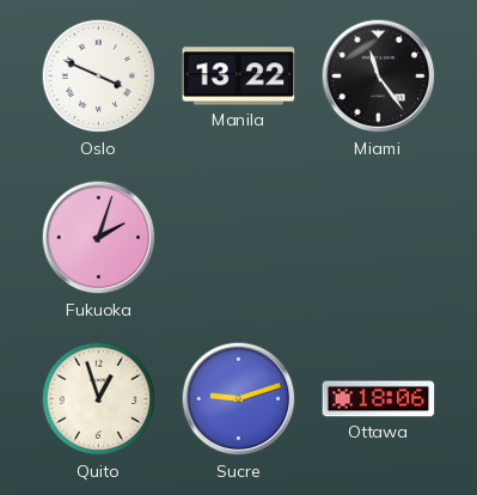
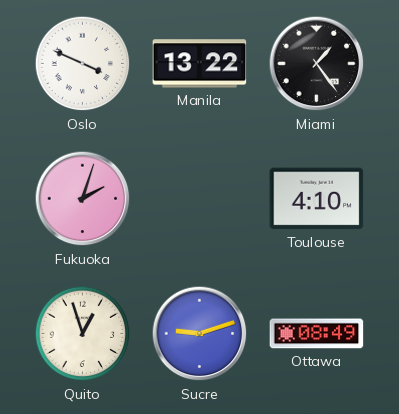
Miami: 11:24 -> 1:24 (317, 64)
Toulouse: none -> 4:10 (317, 199)
Ottawa: 18:06 -> 08:49 (317, 334)
